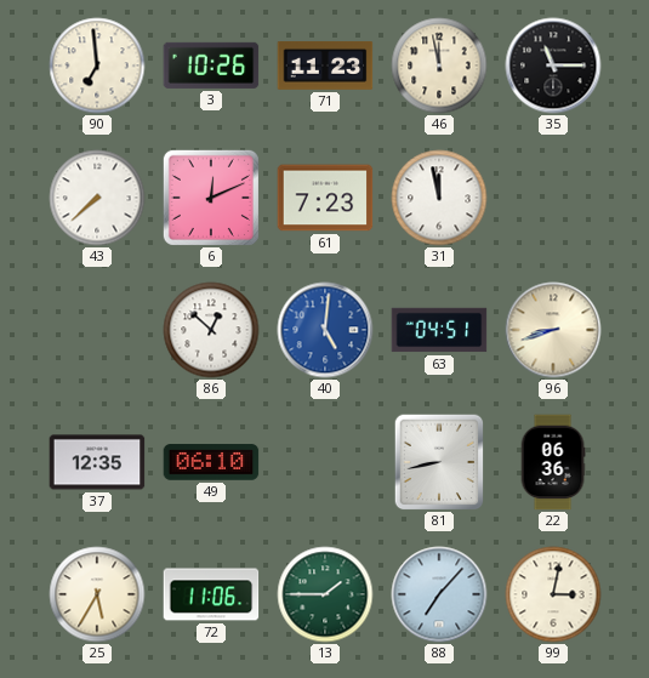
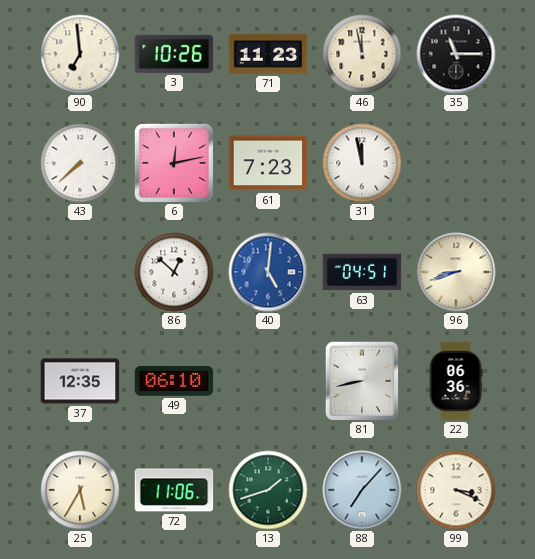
6: 12:11 -> 12:13 (174, 163)
13: 1:45 -> 1:42 (268, 490)
99: 3:02 -> 3:19 (456, 490)
